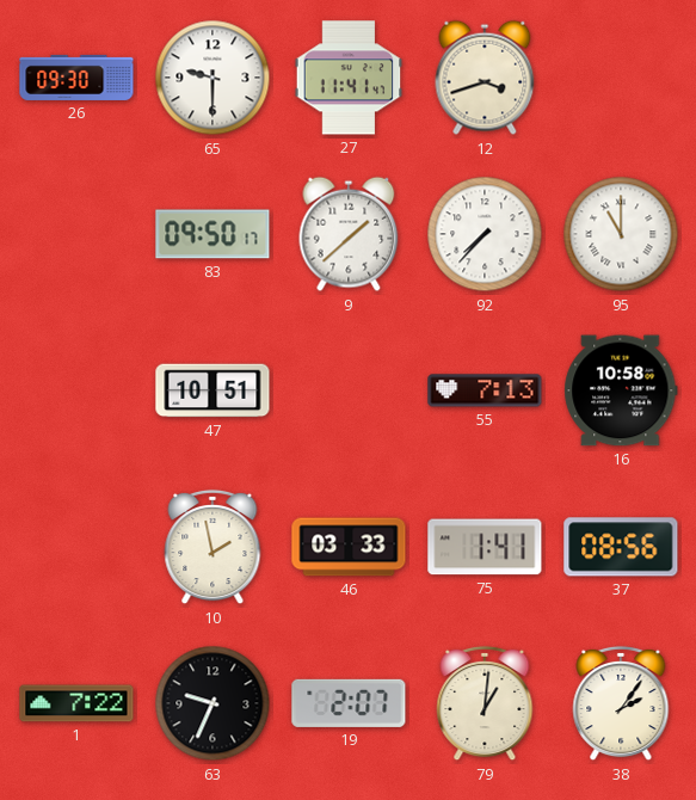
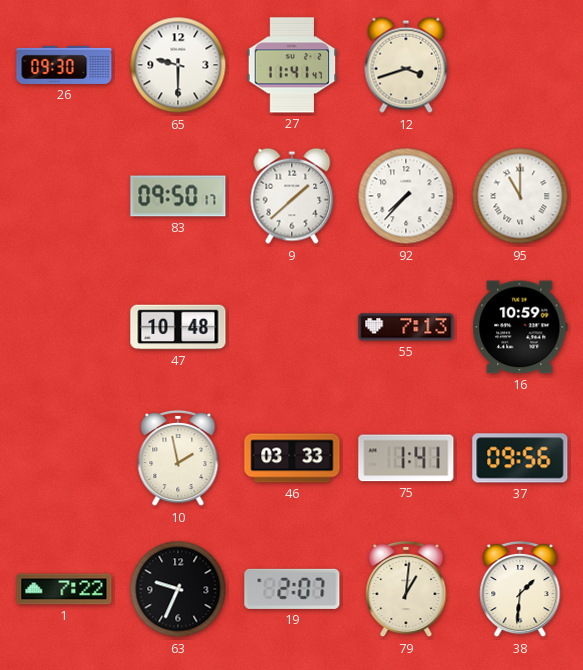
47: 10:51 -> 10:48 (178, 327)
16: 10:58 -> 10:59 (520, 327)
37: 08:56 -> 09:56 (520, 458)
38: 2:06 -> 1:31 (520, 589)
